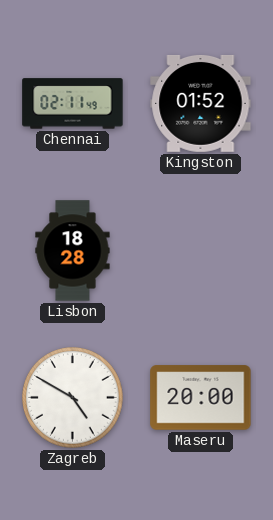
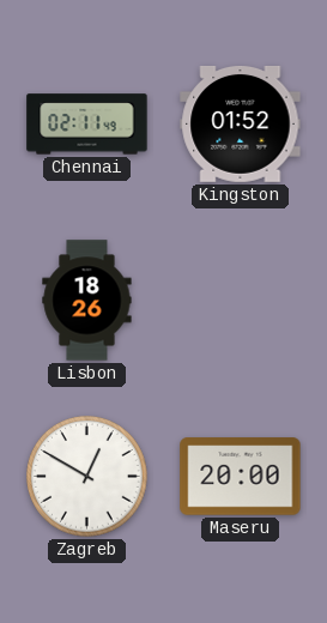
Lisbon: 18:28 -> 18:26 (87, 301)
Zagreb: 4:50 -> 12:50 (87, 477)
